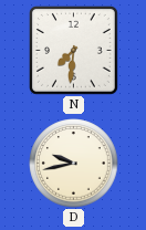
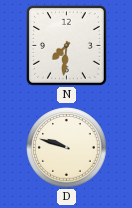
D: 9:43 -> 9:48 (67, 148)
